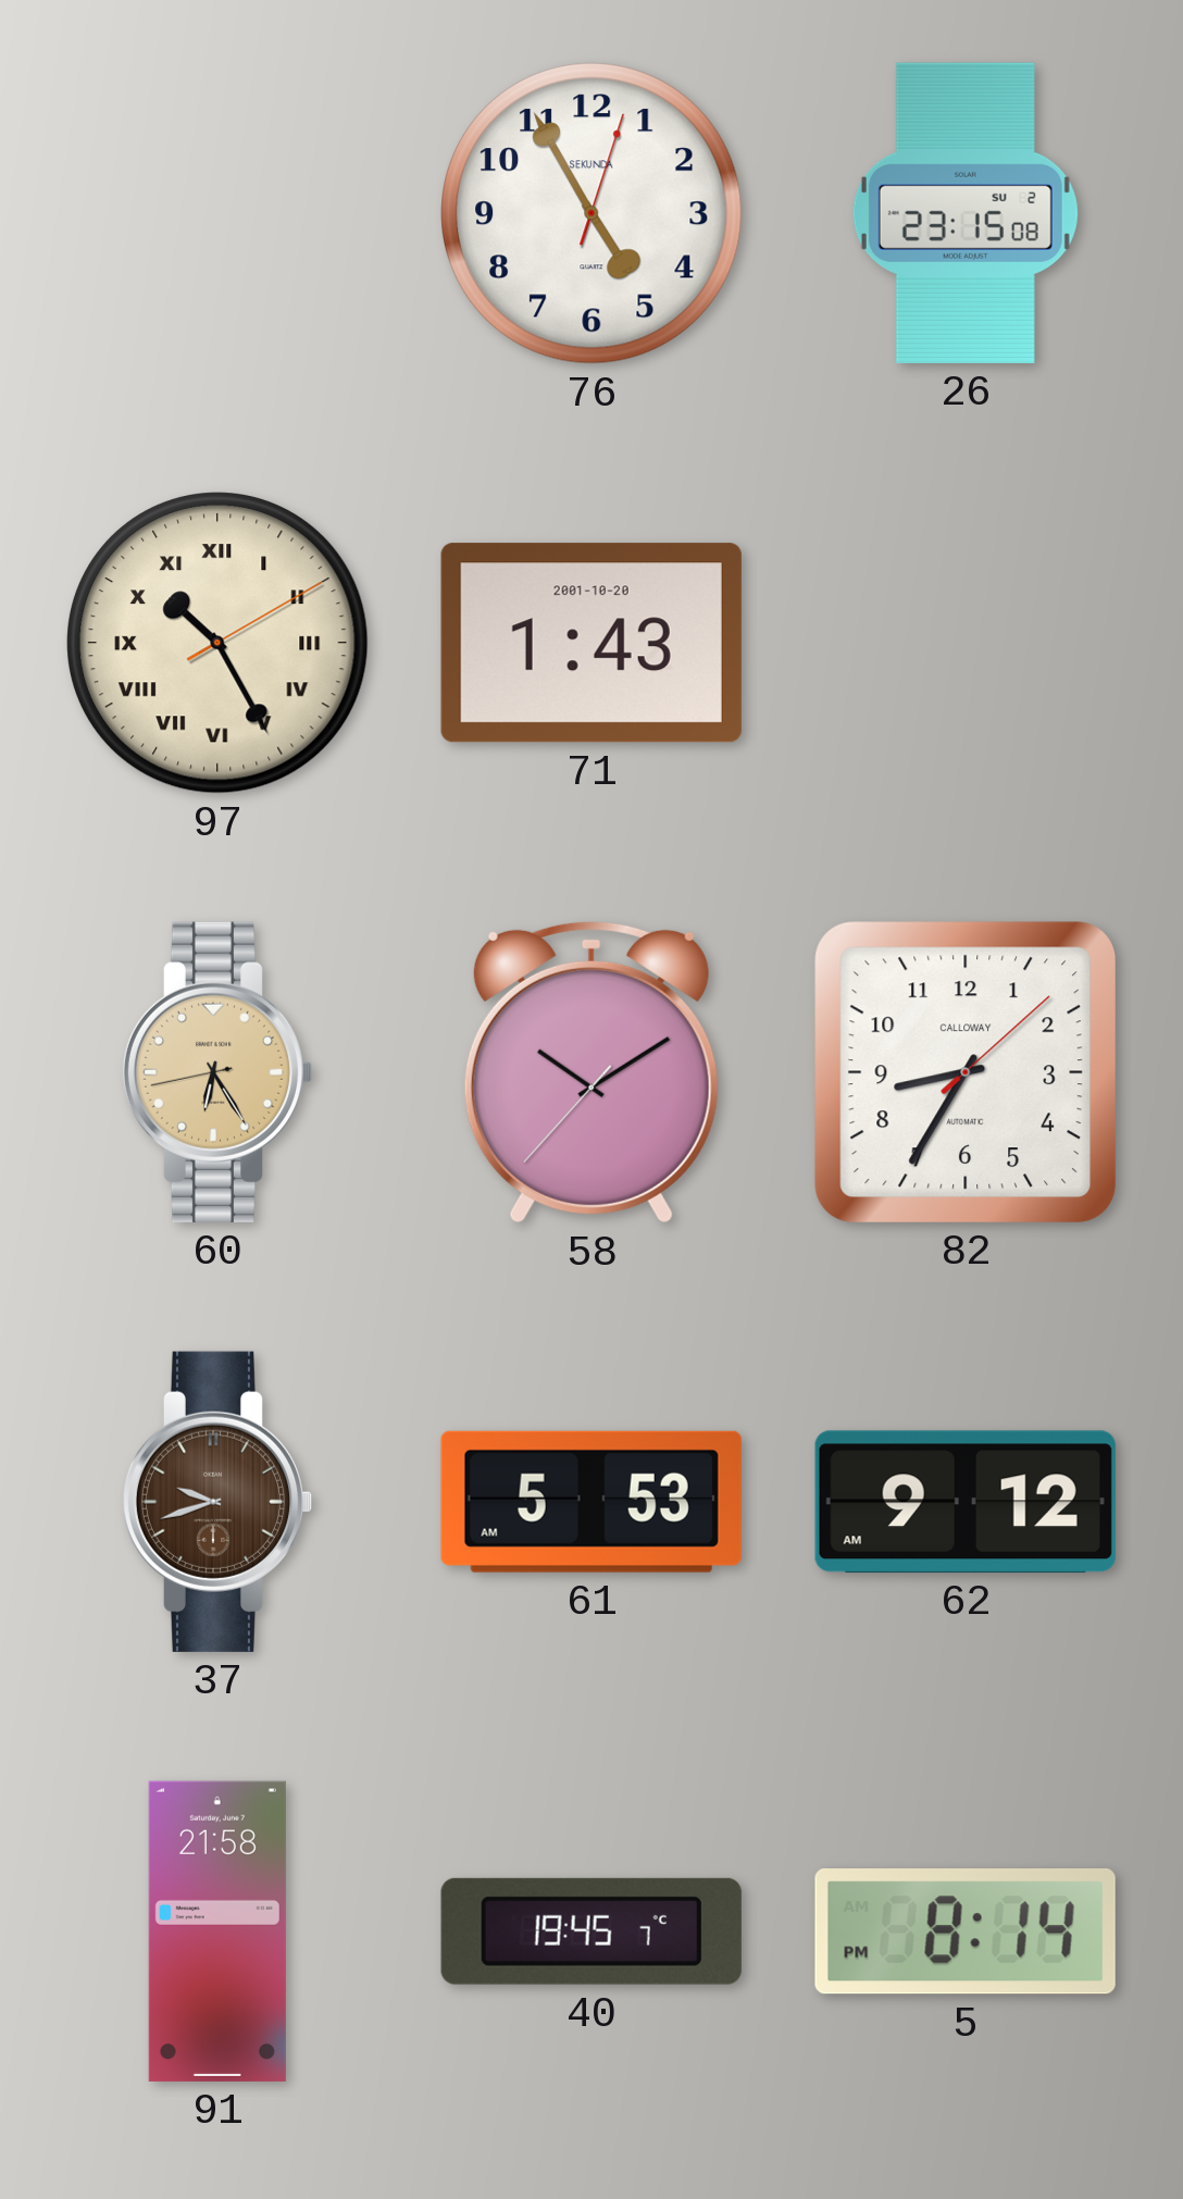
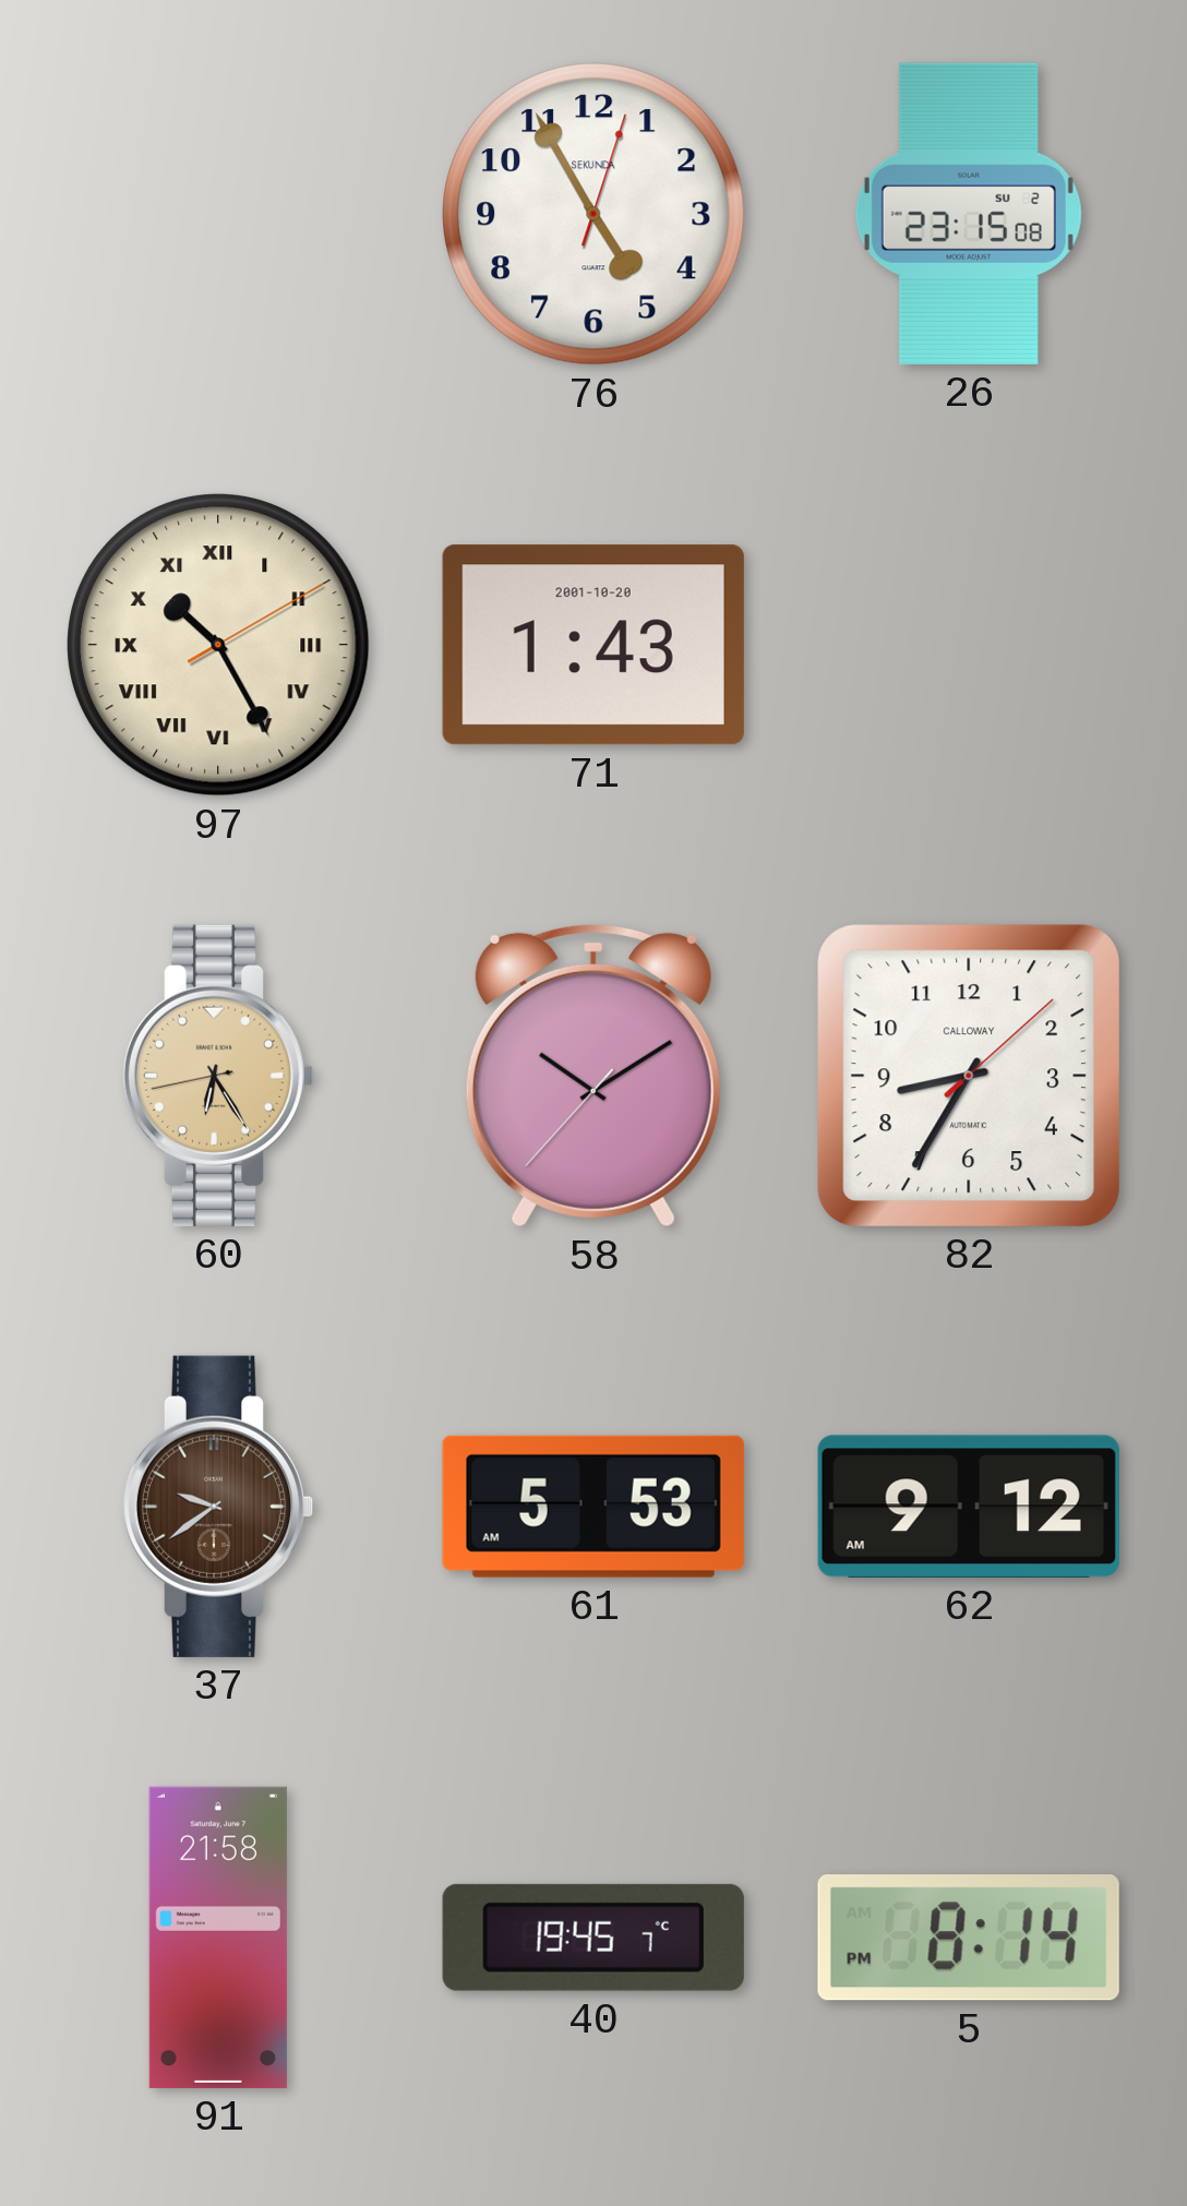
37: 9:42 -> 9:39 (218, 1507)
